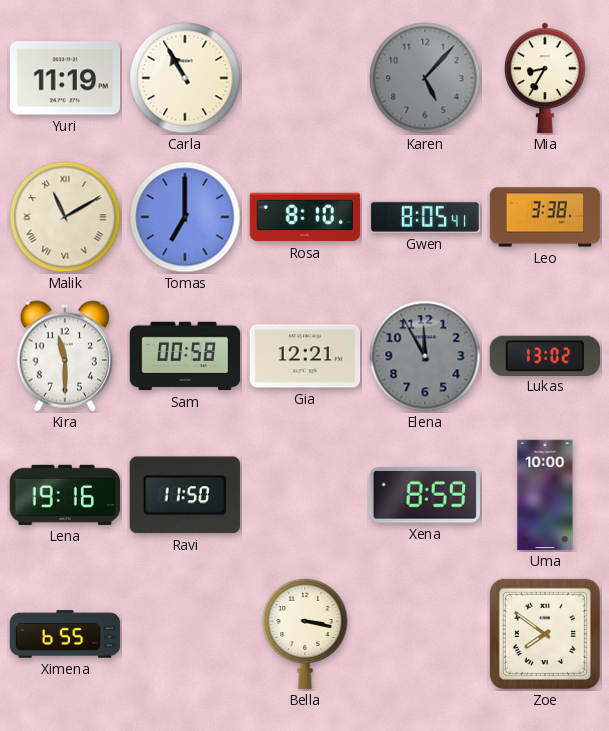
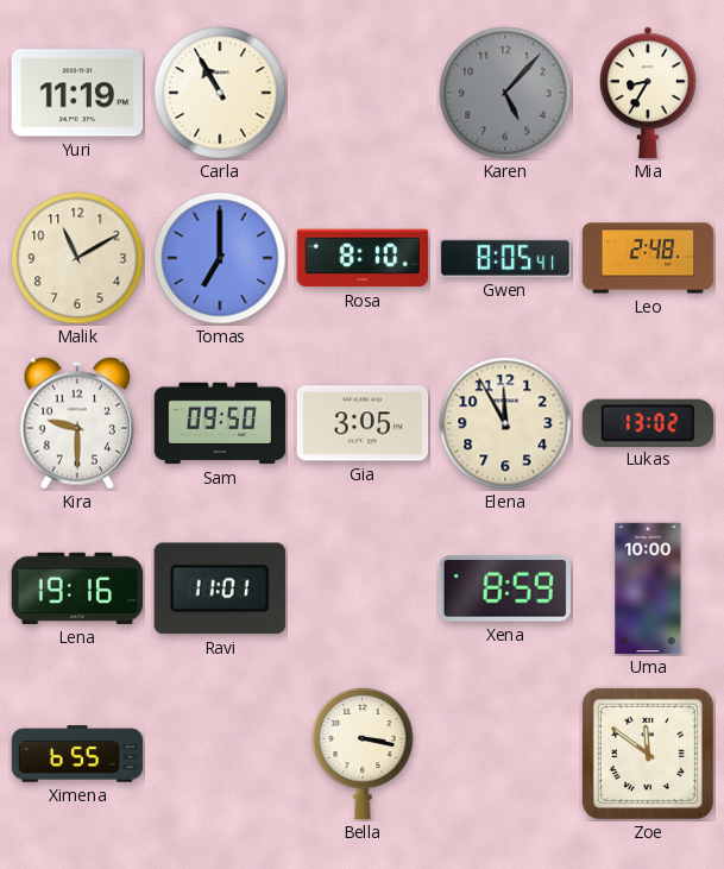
Malik numerals: Roman -> Arabic (77, 258)
Leo: 3:38 -> 2:48 (648, 258)
Kira: 11:30 -> 9:30 (77, 423)
Sam: 00:58 -> 09:50 (220, 423)
Gia: 12:21 -> 3:05 (363, 423)
Elena dial: grey -> cream (505, 423)
Ravi: 11:50 -> 11:01 (220, 588)
Zoe: 7:51 -> 11:51 (648, 754)
